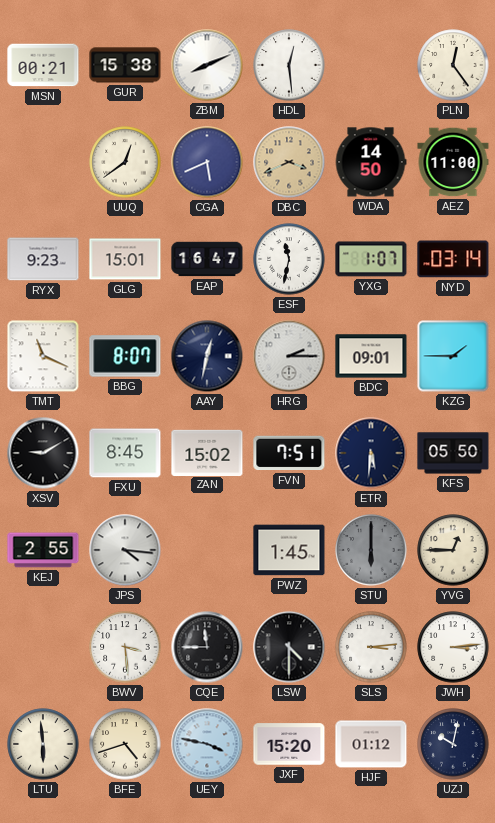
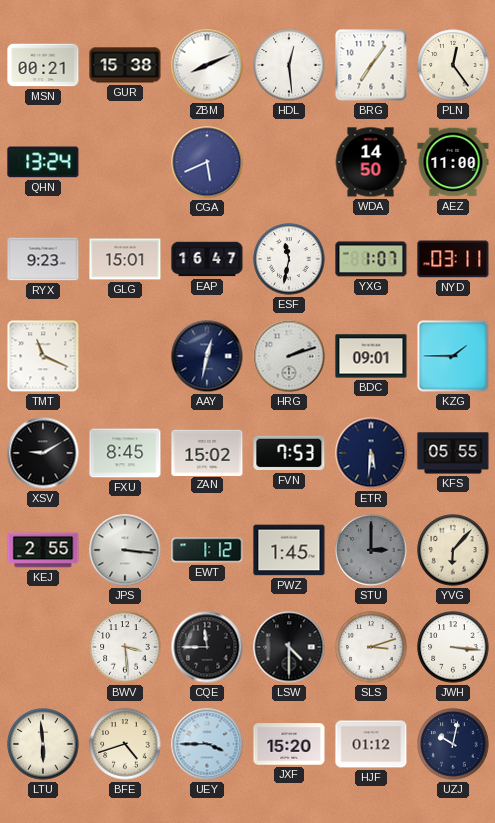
BRG: none -> 7:06 (371, 65)
QHN: none -> 13:24 (43, 162)
UUQ: 12:39 -> none (125, 162)
DBC: 3:41 -> none (289, 162)
NYD: 03:14 -> 03:11 (453, 259)
BBG: 8:07 -> none (125, 356)
HRG: 2:15 -> 2:12 (289, 356)
FVN: 7:51 -> 7:53 (289, 453)
KFS: 05:50 -> 05:55 (453, 453)
JPS: 4:16 -> 3:16 (125, 550)
EWT: none -> 1:12 (207, 550)
STU: 6:00 -> 3:00 (371, 550)
YVG: 12:45 -> 6:07 (453, 550)
SLS: 3:14 -> 3:12 (371, 647)
JWH: 3:14 -> 3:16 (453, 647)
UEY: 3:47 -> 3:45 (207, 744)
